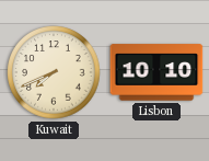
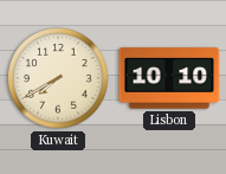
Kuwait: 7:41 -> 7:40 (58, 78)
